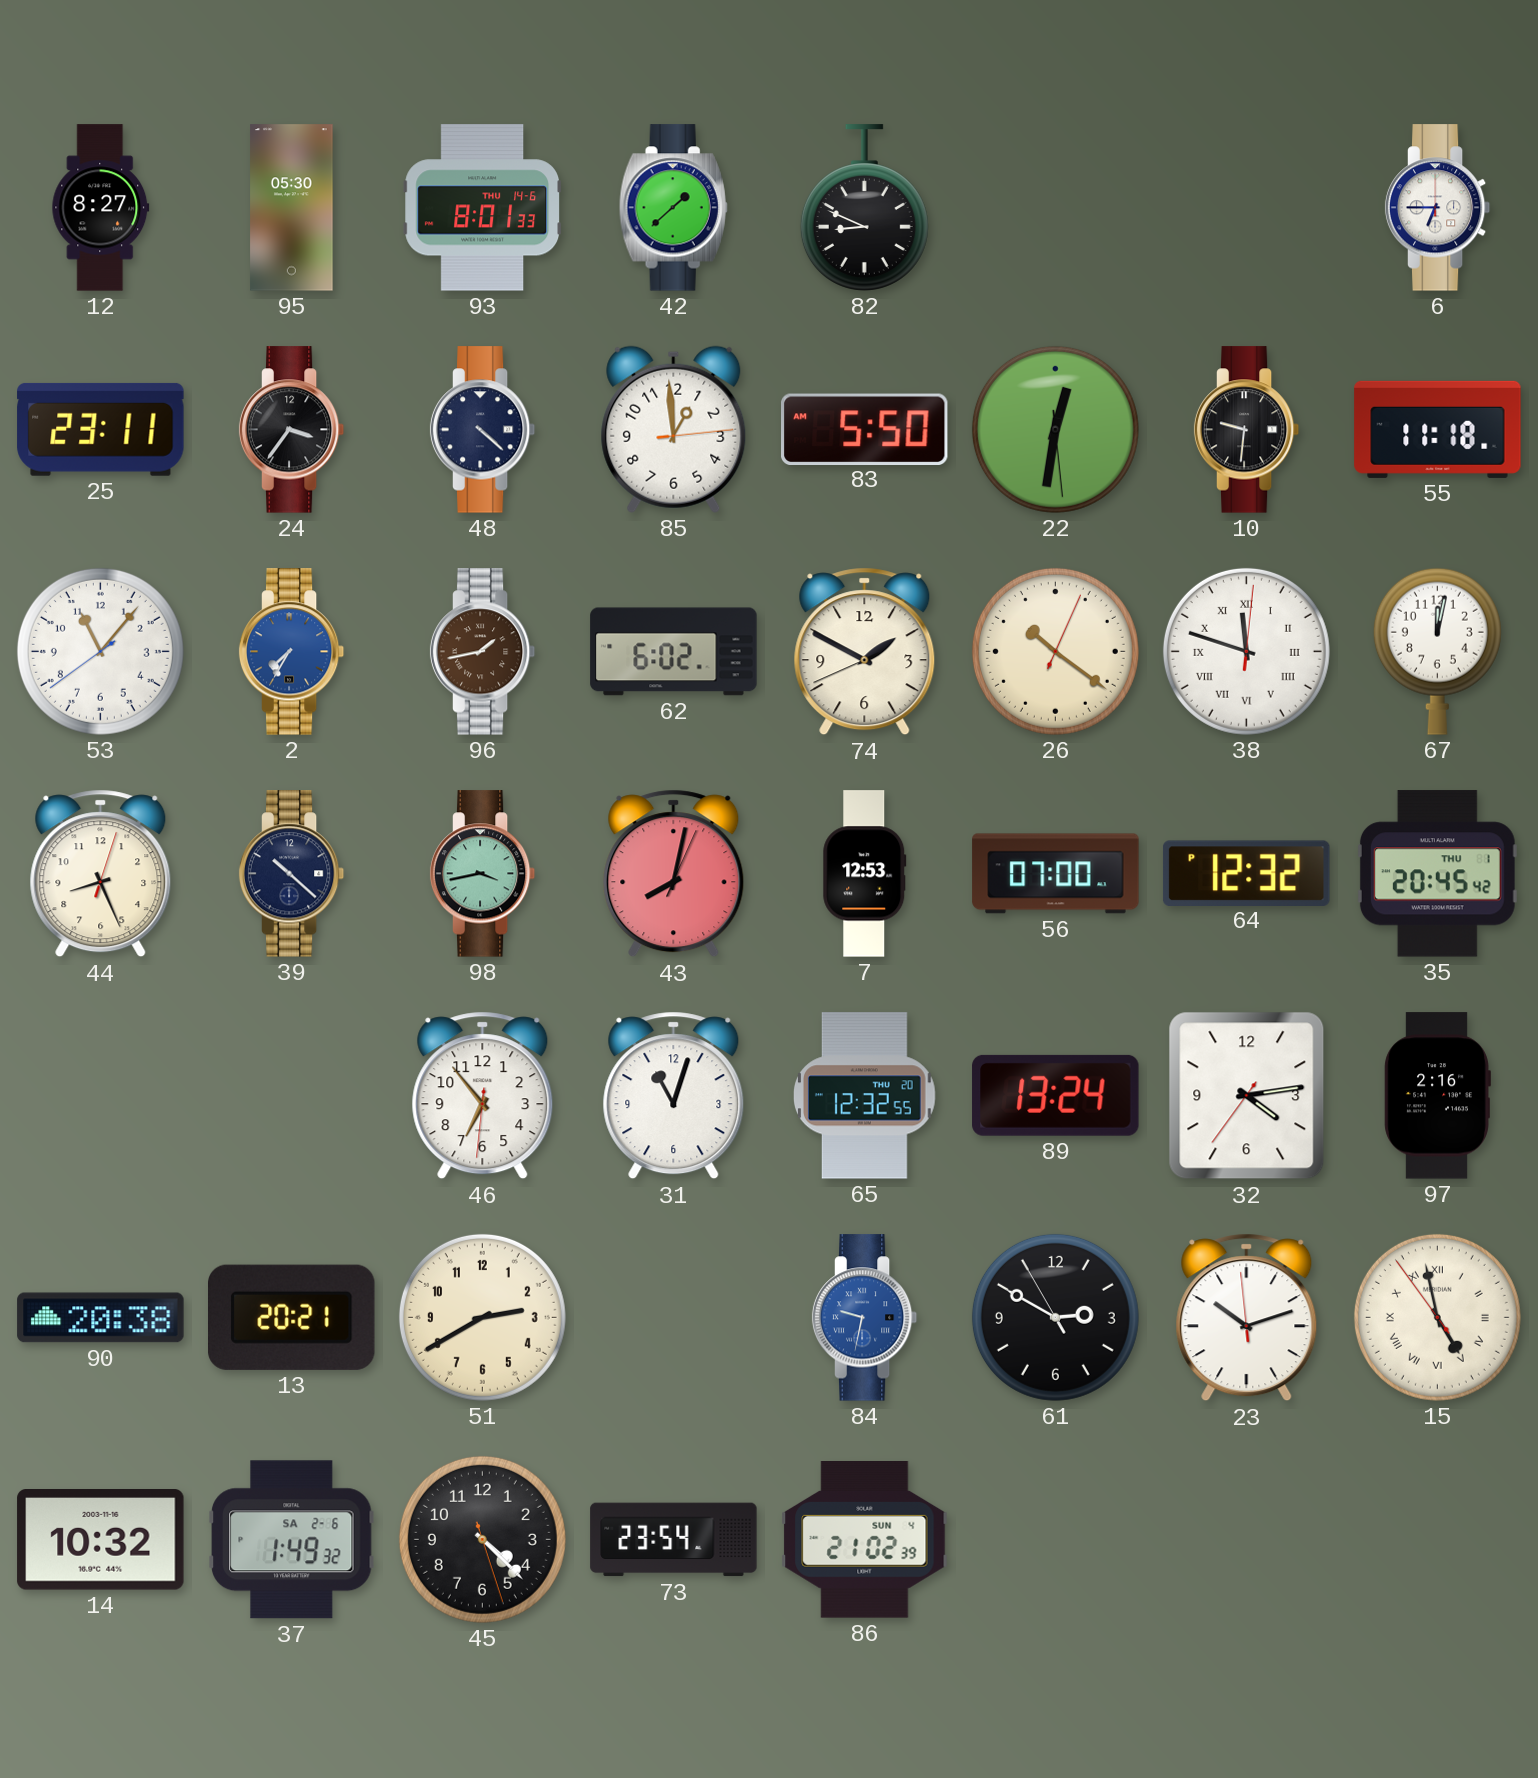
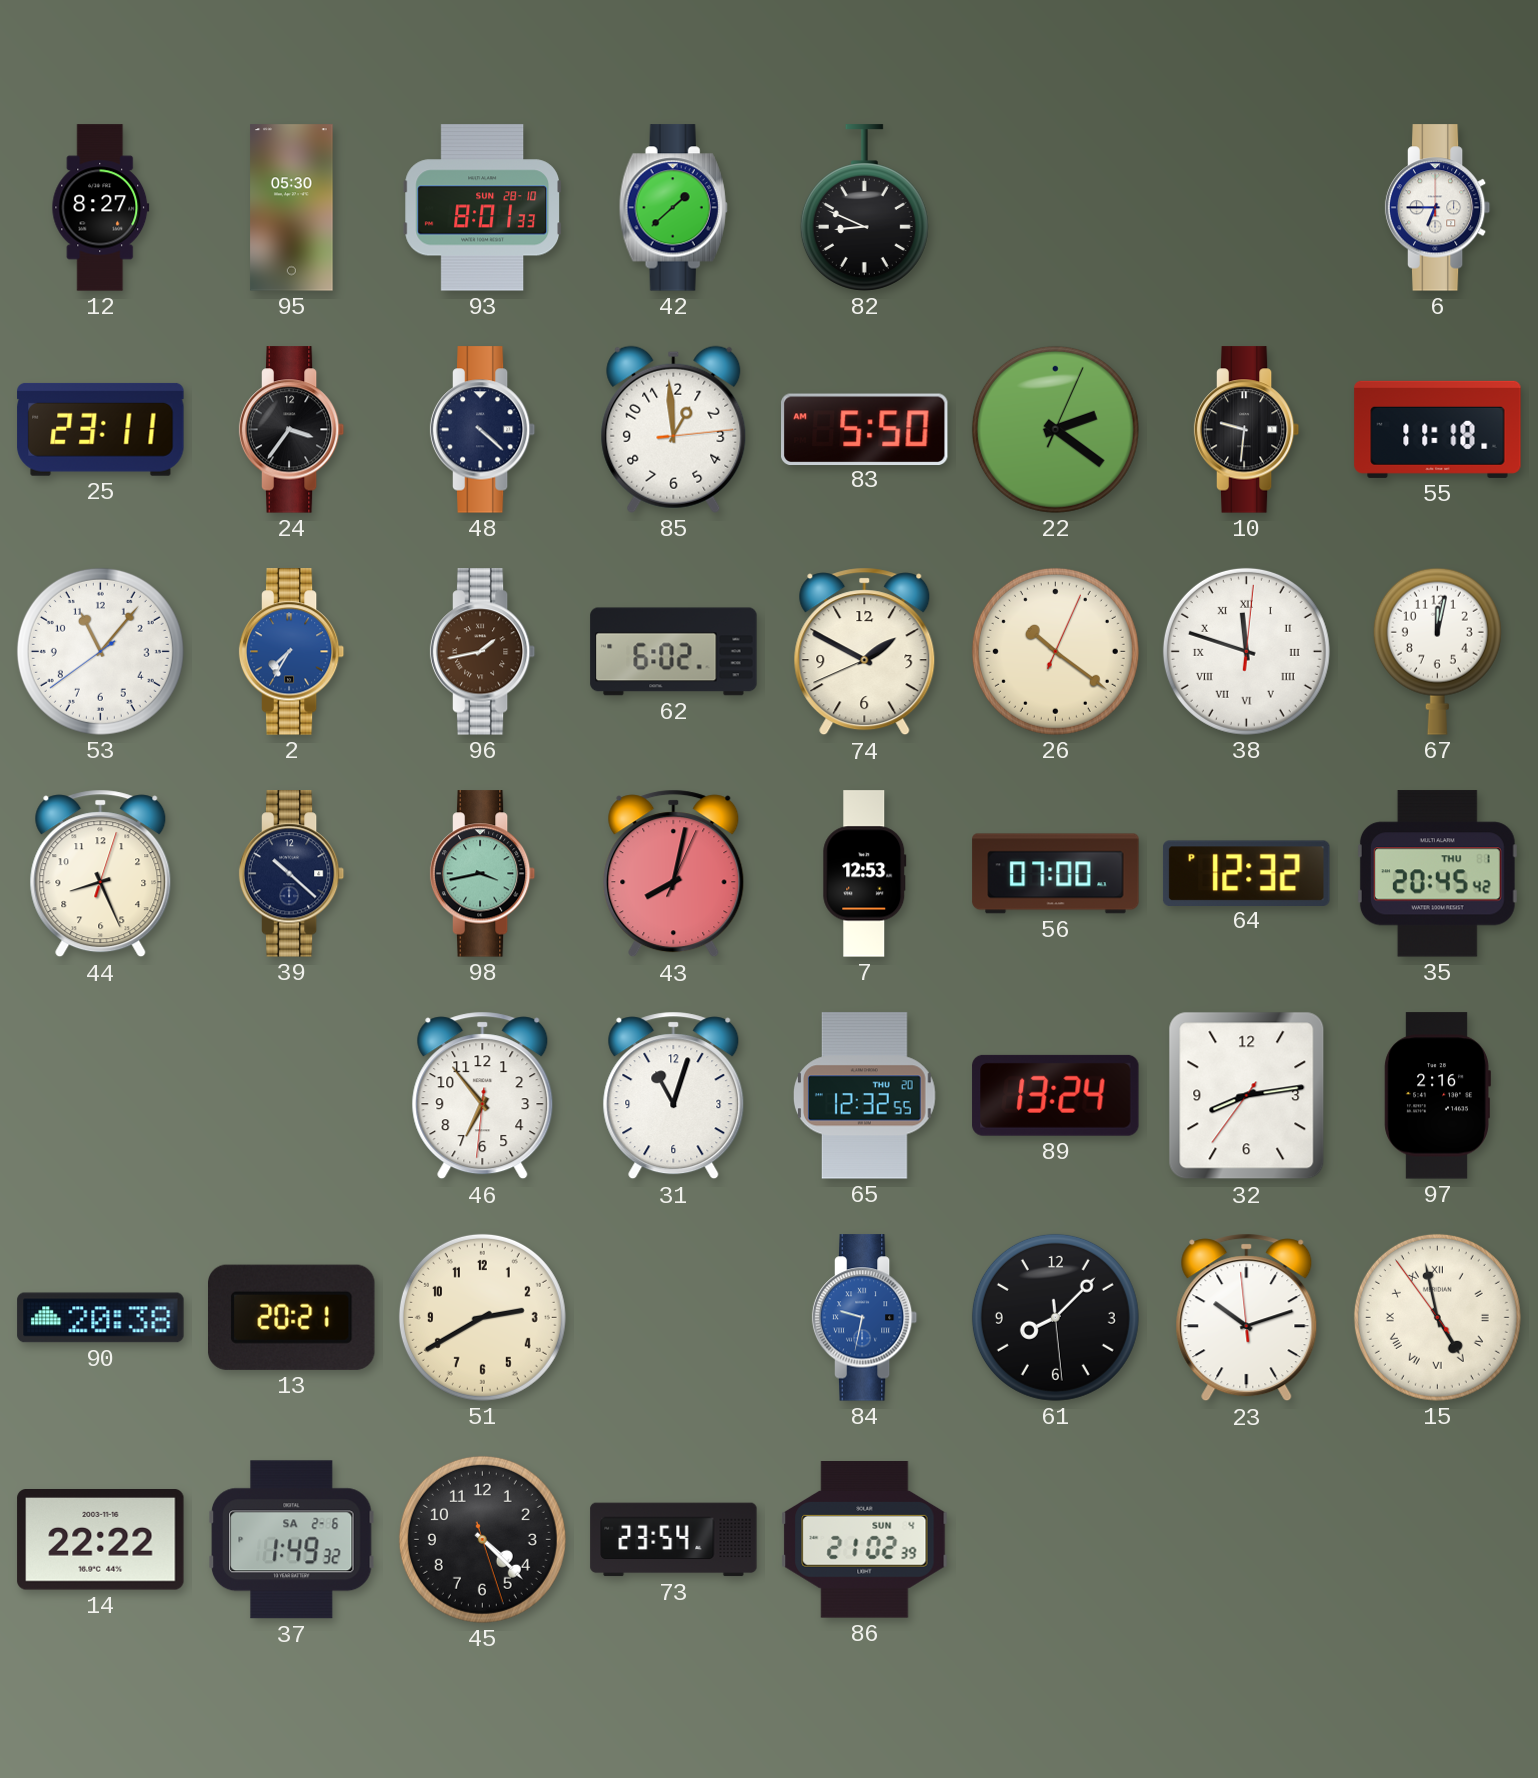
93 date: THU 14-6 -> SUN 28-10 (483, 208)
22: 12:31 -> 2:21 (1055, 429)
32: 4:13 -> 8:13 (1247, 1096)
61: 2:49 -> 8:07 (1055, 1317)
14: 10:32 -> 22:22 (101, 1540)
